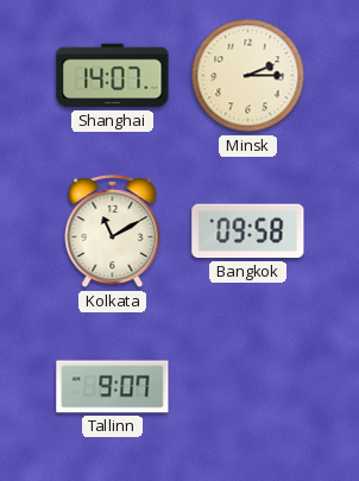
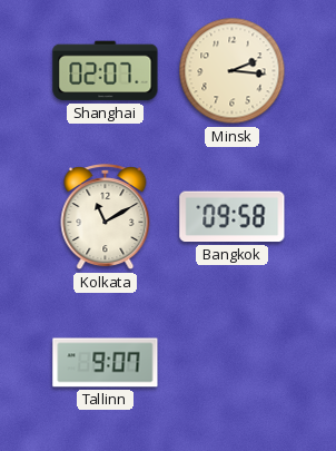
Shanghai: 14:07 -> 02:07 (106, 71)
Minsk: 2:15 -> 2:16 (233, 71)
